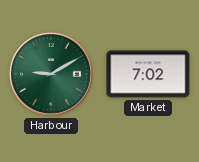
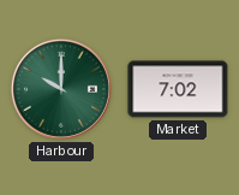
Harbour: 9:10 -> 10:00 (61, 89)
